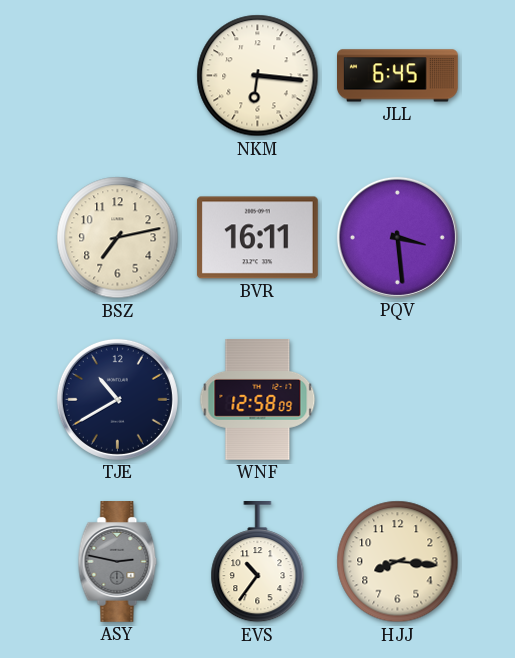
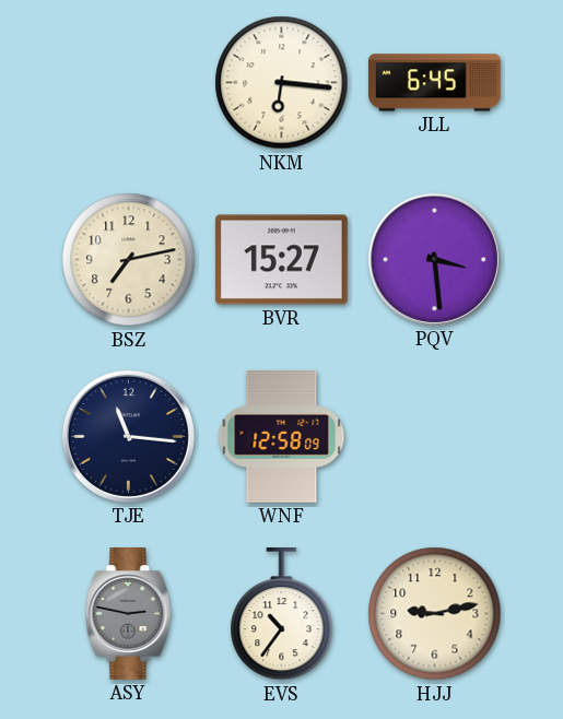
BVR: 16:11 -> 15:27 (281, 260)
TJE: 10:40 -> 11:16 (128, 436)
HJJ: 8:16 -> 9:13 (435, 614)
